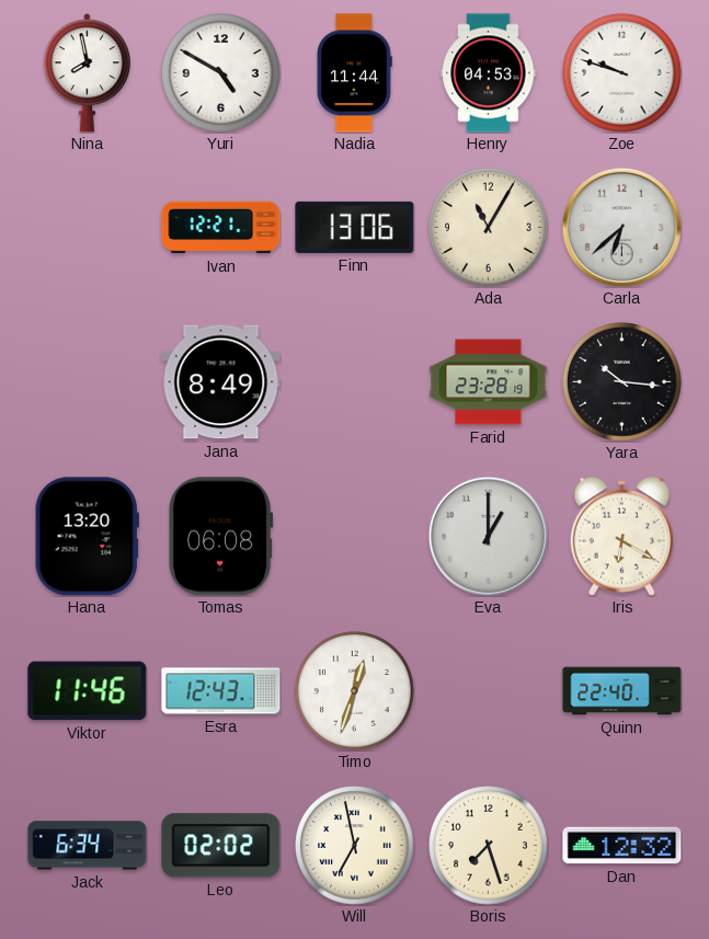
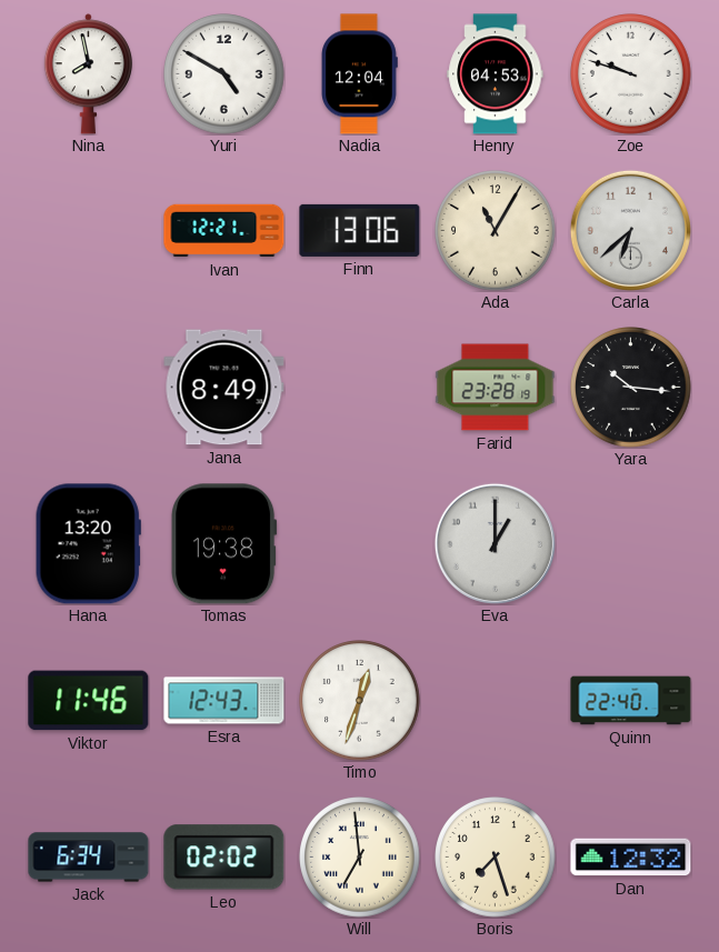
Nadia: 11:44 -> 12:04 (360, 74)
Tomas: 06:08 -> 19:38 (223, 544)
Iris: 6:20 -> none (621, 536)
Will: 6:58 -> 6:59 (360, 858)
